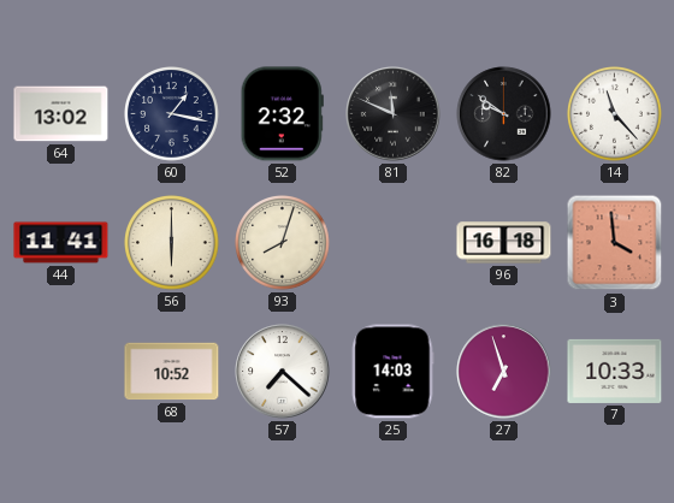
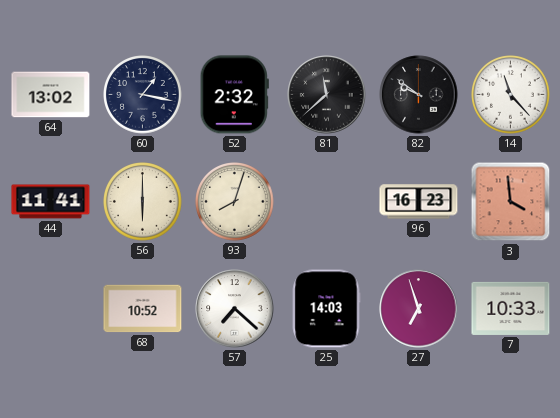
81: 11:49 -> 11:38 (327, 95)
96: 16:18 -> 16:23 (419, 202)
